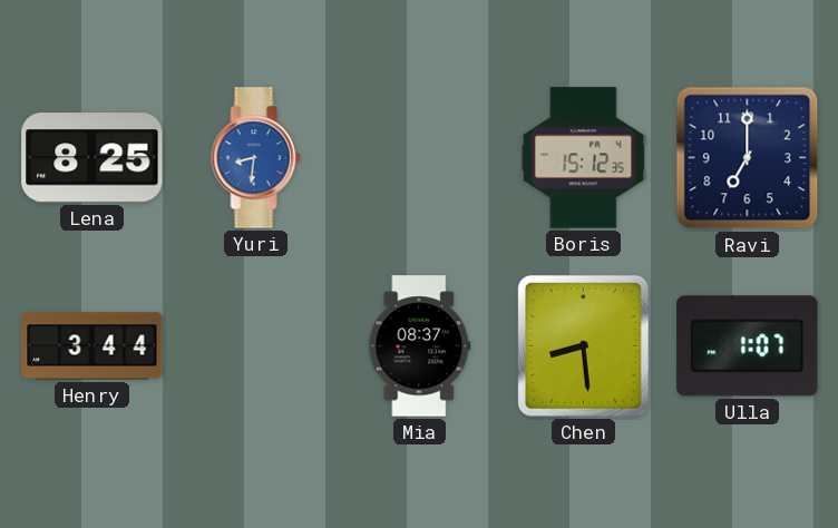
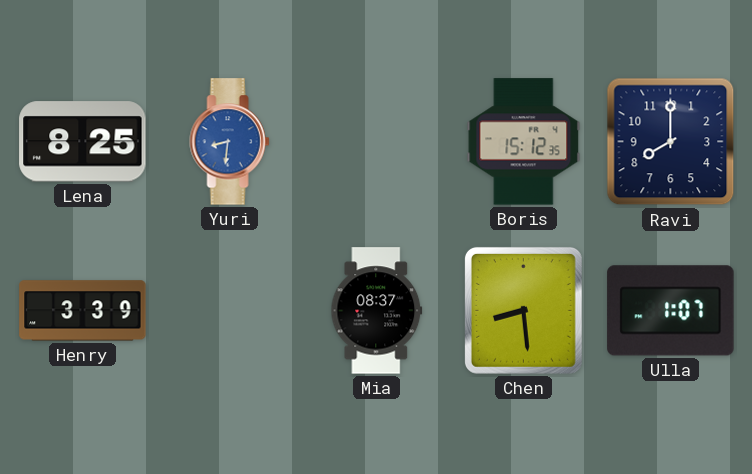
Ravi: 7:00 -> 8:00 (671, 142)
Henry: 3:44 -> 3:39 (83, 311)
